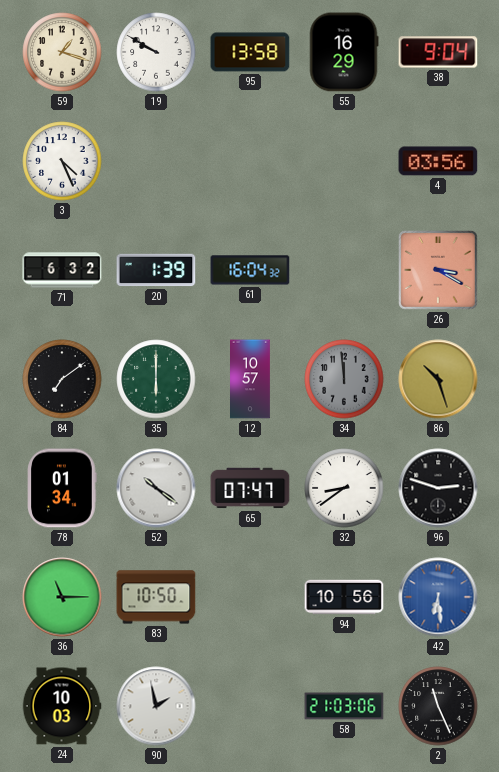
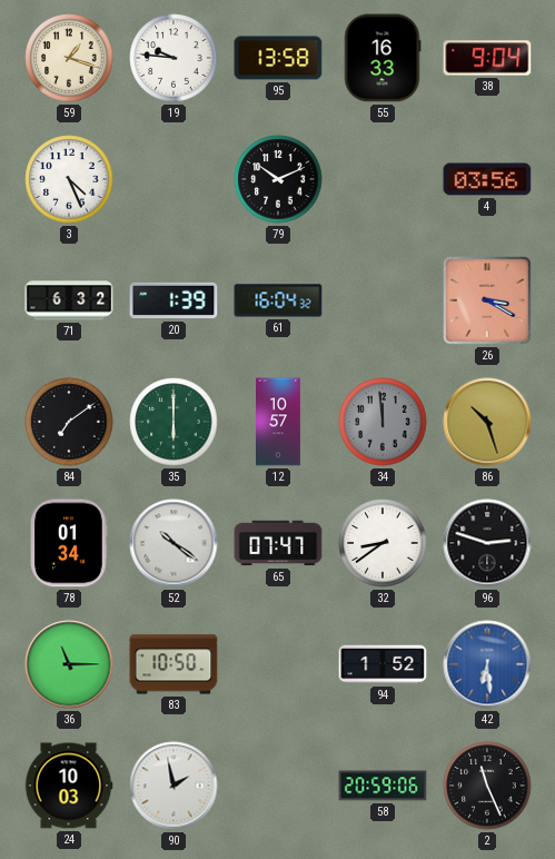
19: 9:50 -> 9:46 (174, 58)
55: 16:29 -> 16:33 (383, 58)
79: none -> 10:11 (278, 179)
94: 10:56 -> 1:52 (383, 664)
58: 21:03 -> 20:59 (383, 786)
